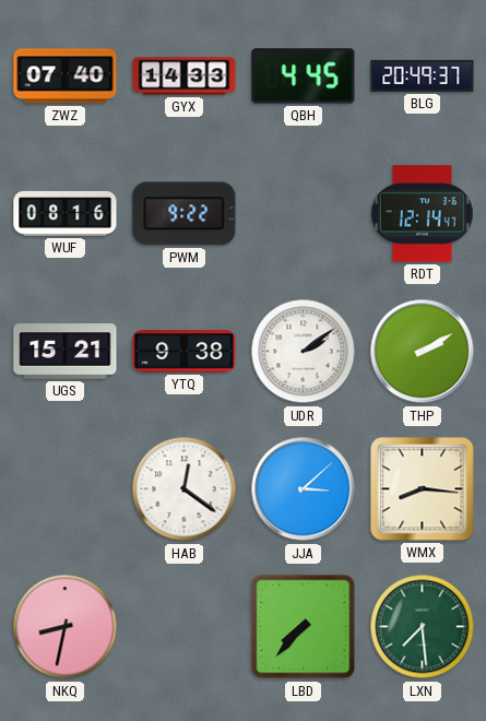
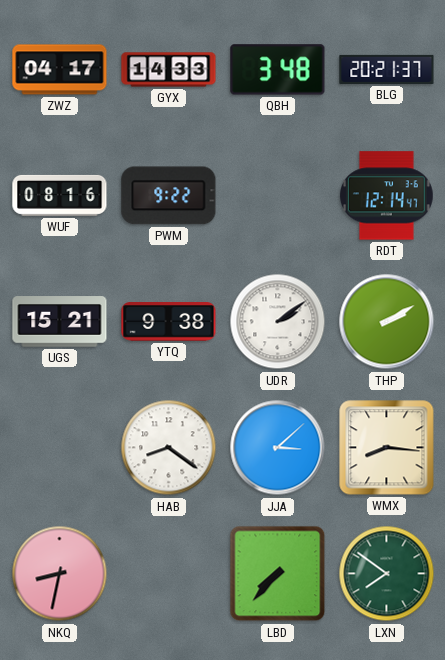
ZWZ: 07:40 -> 04:17 (60, 70)
QBH: 4:45 -> 3:48 (278, 70)
BLG: 20:49 -> 20:21 (387, 69)
HAB: 12:21 -> 8:21 (169, 448)
LXN: 7:29 -> 7:51 (387, 574)
